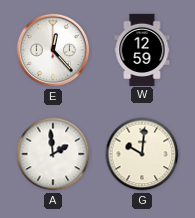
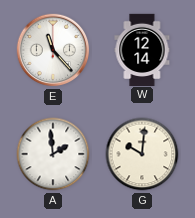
E: 12:23 -> 11:23 (53, 50)
W: 12:59 -> 12:14 (142, 49)
